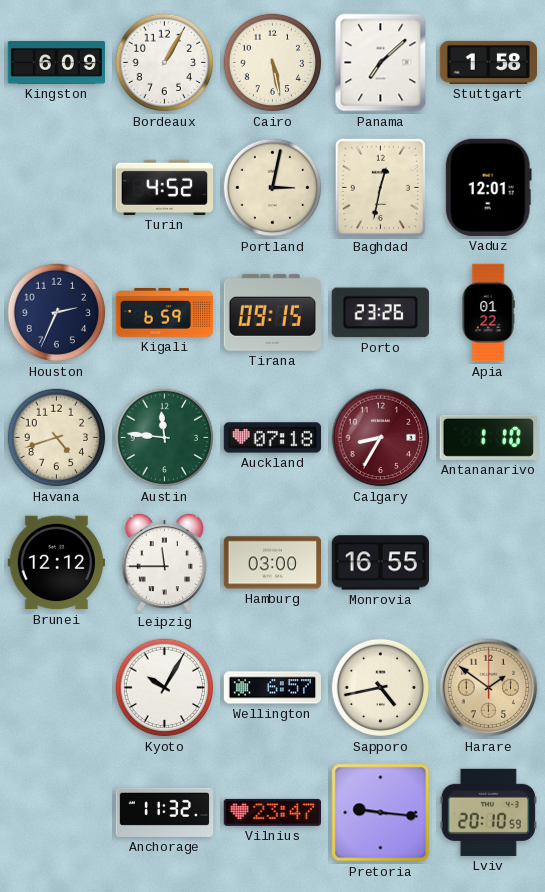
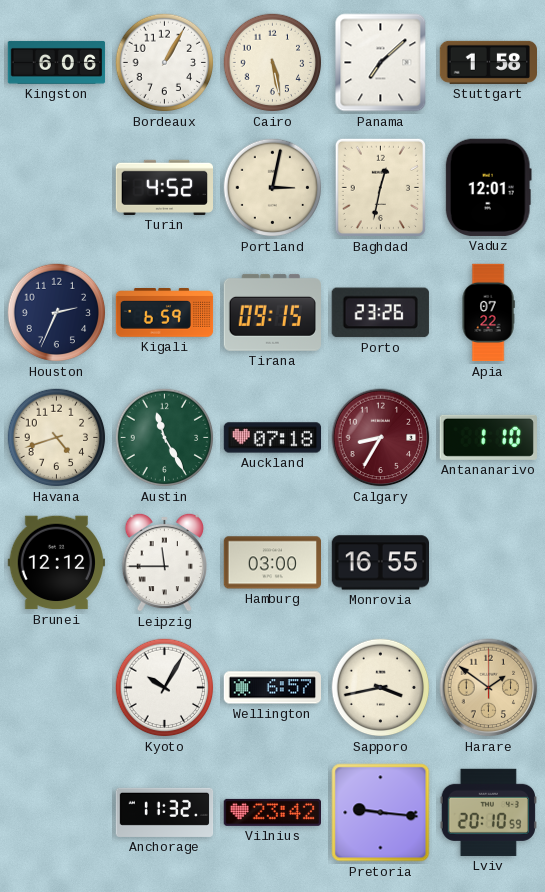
Kingston: 6:09 -> 6:06 (57, 62)
Apia: 01:22 -> 07:22 (488, 313)
Austin: 11:46 -> 11:25 (165, 438)
Sapporo: 4:43 -> 3:43 (381, 688)
Vilnius: 23:47 -> 23:42 (272, 812)
